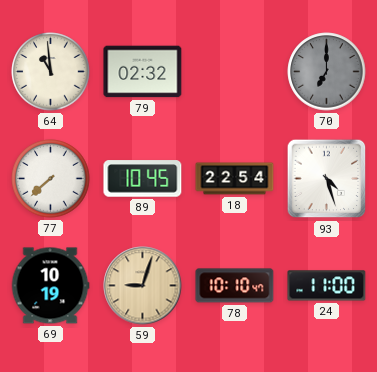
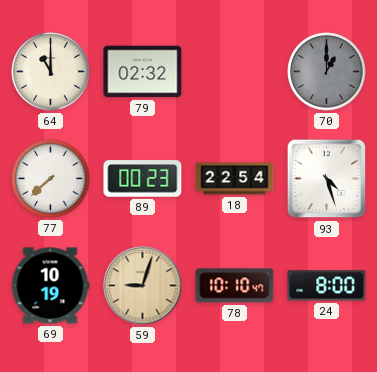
64: 10:59 -> 11:00 (51, 72)
70: 7:00 -> 1:00 (327, 72)
89: 10:45 -> 00:23 (143, 179)
24: 11:00 -> 8:00 (327, 286)
